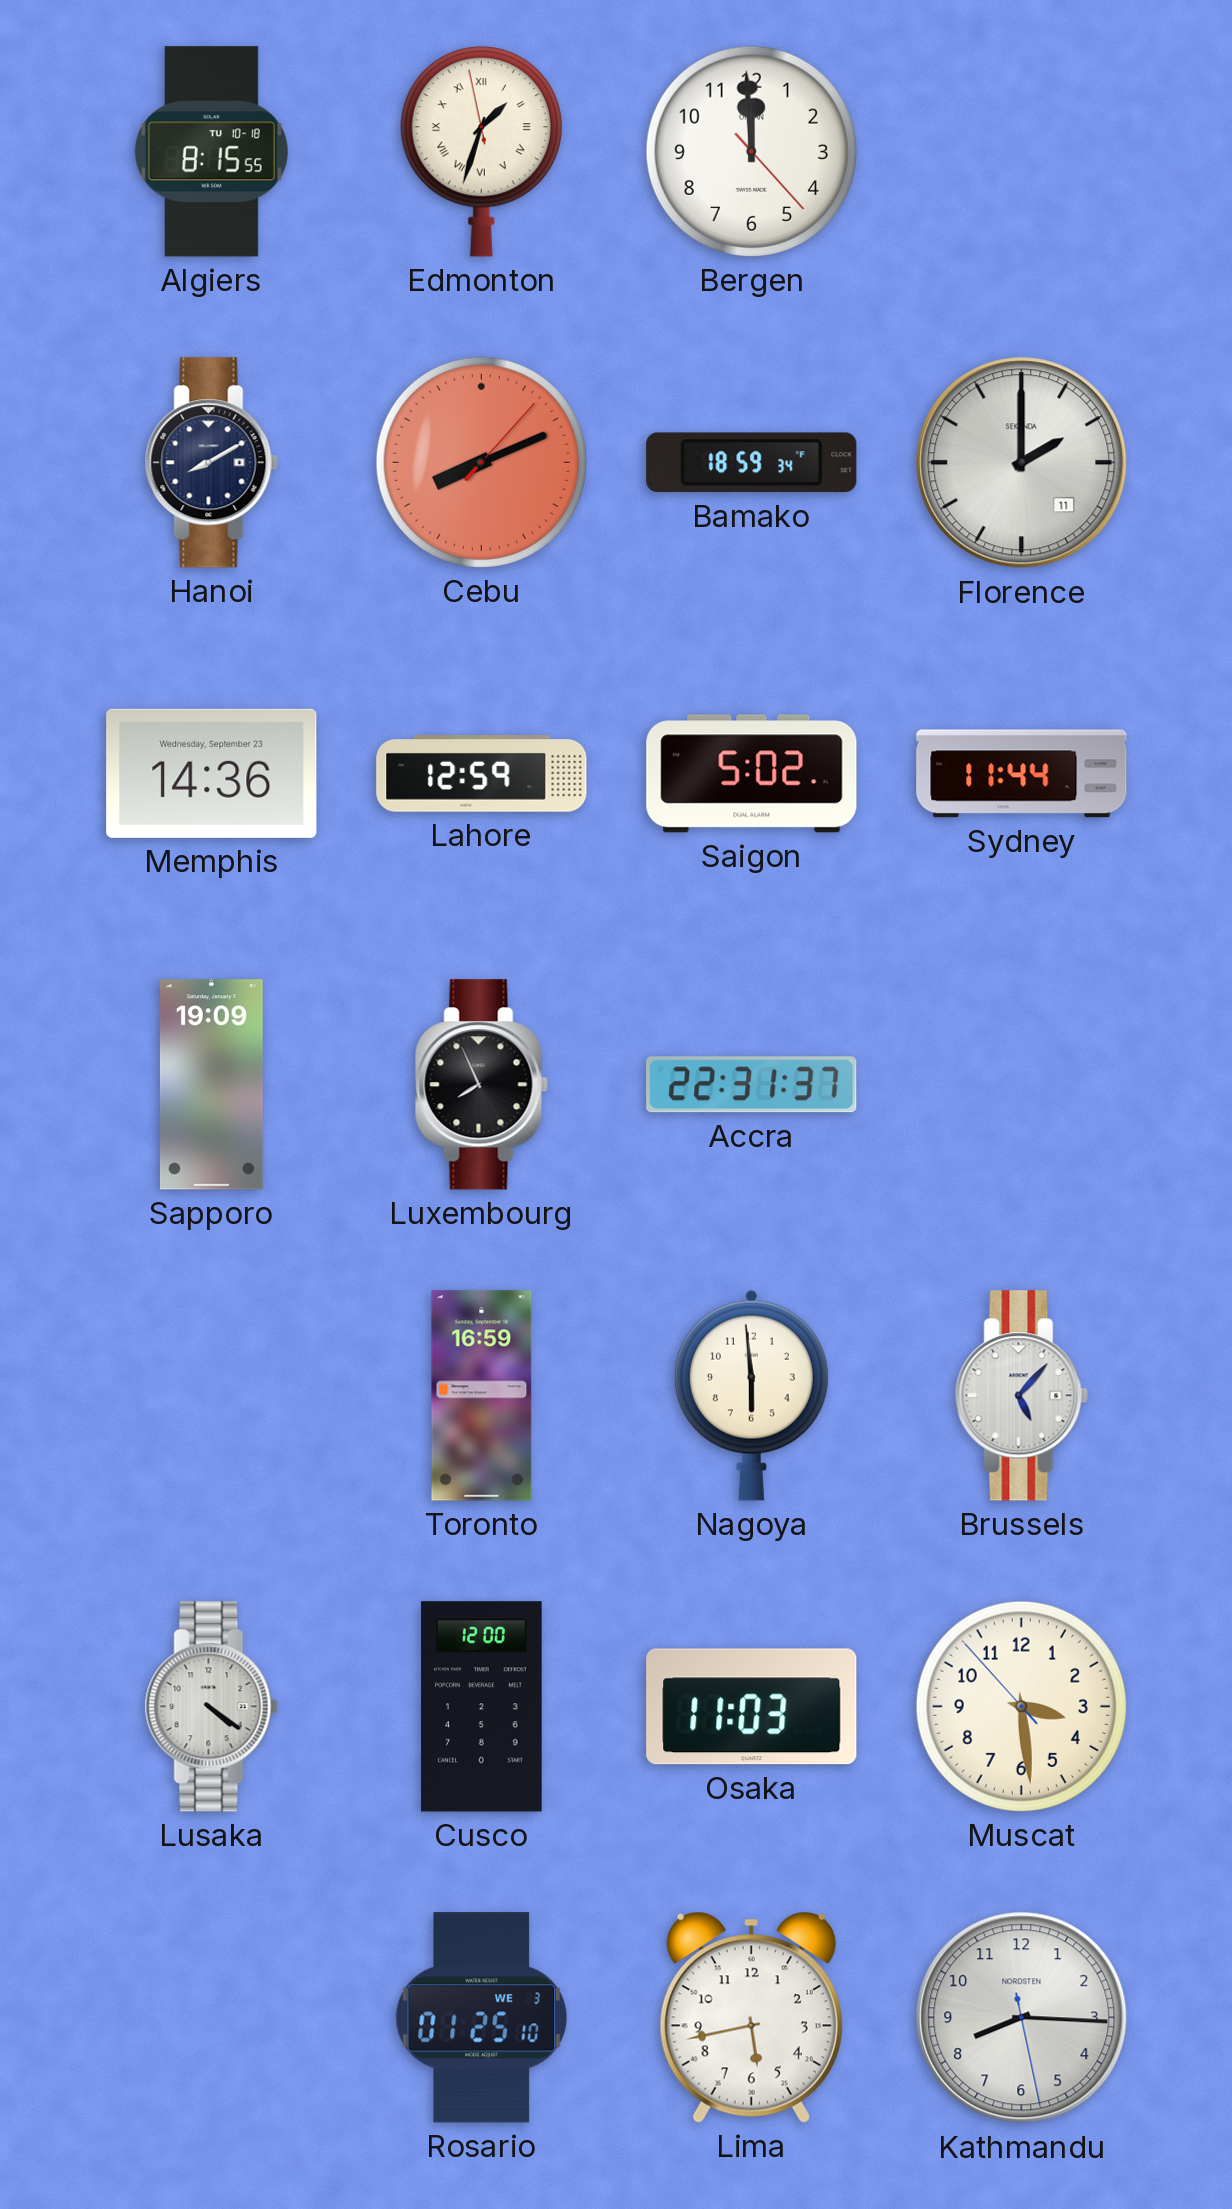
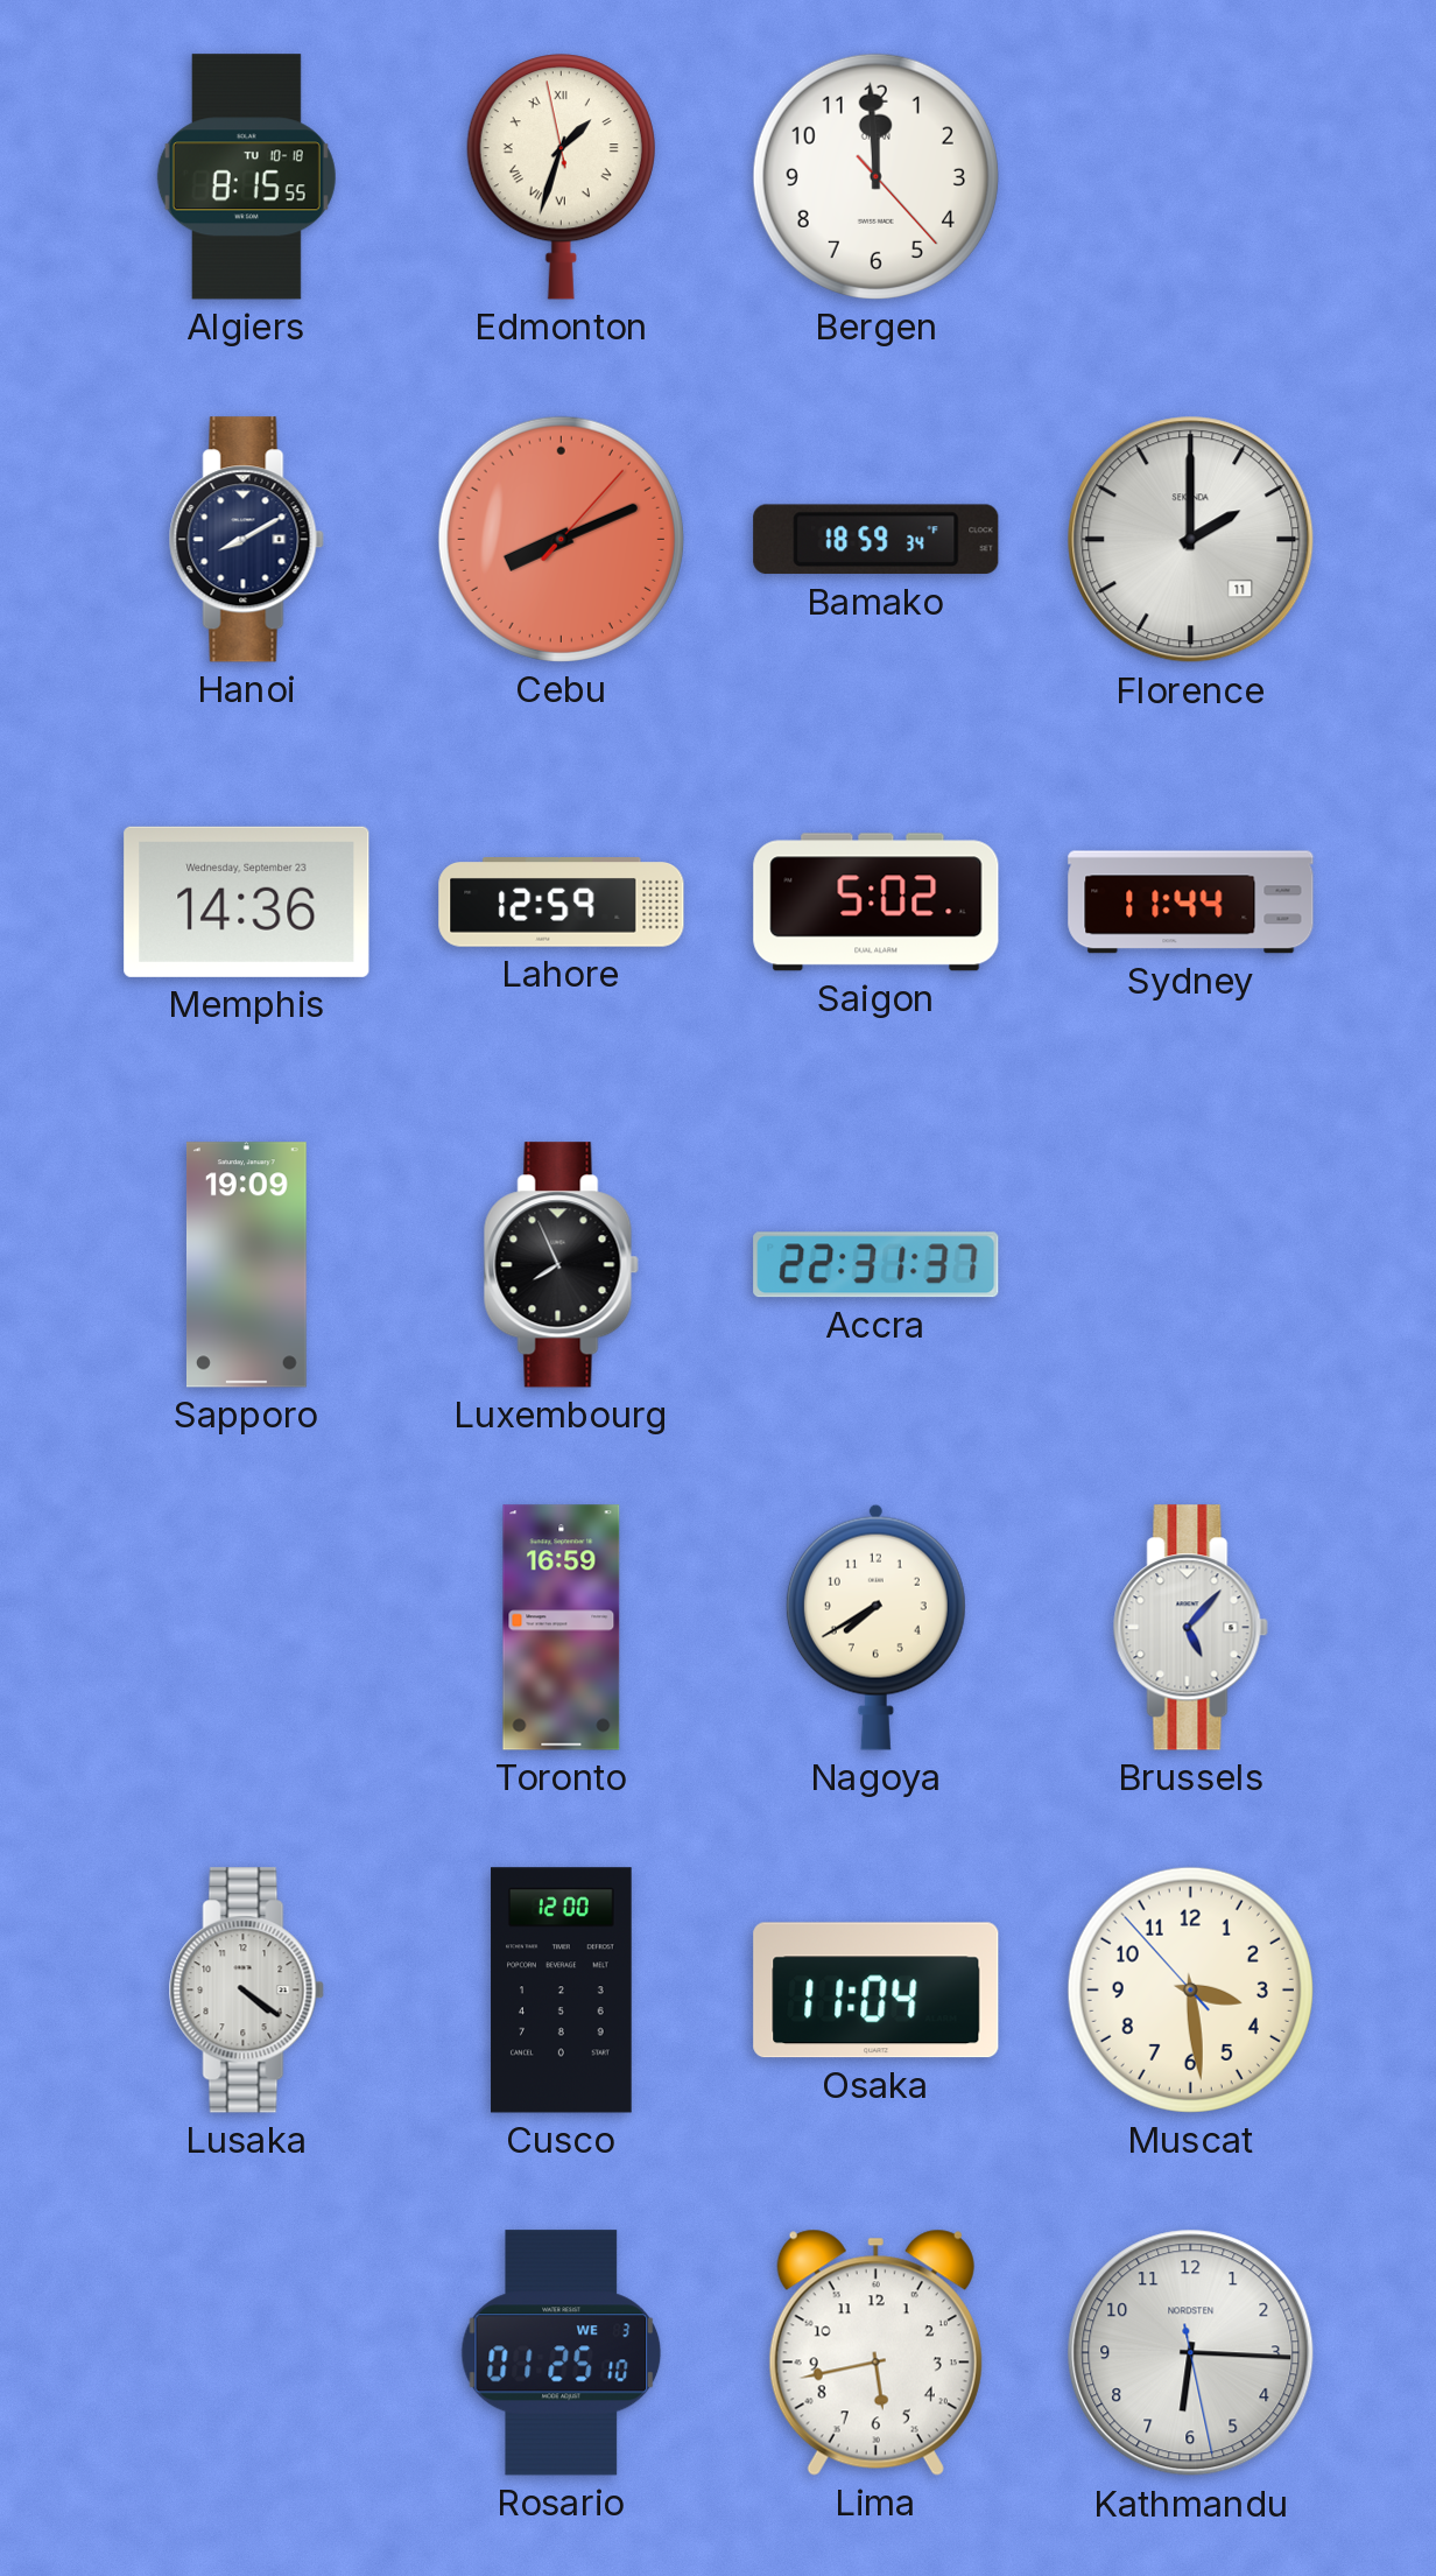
Nagoya: 5:59 -> 7:40 (875, 1627)
Osaka: 11:03 -> 11:04 (877, 1991)
Kathmandu: 8:15 -> 6:15 (1191, 2353)
